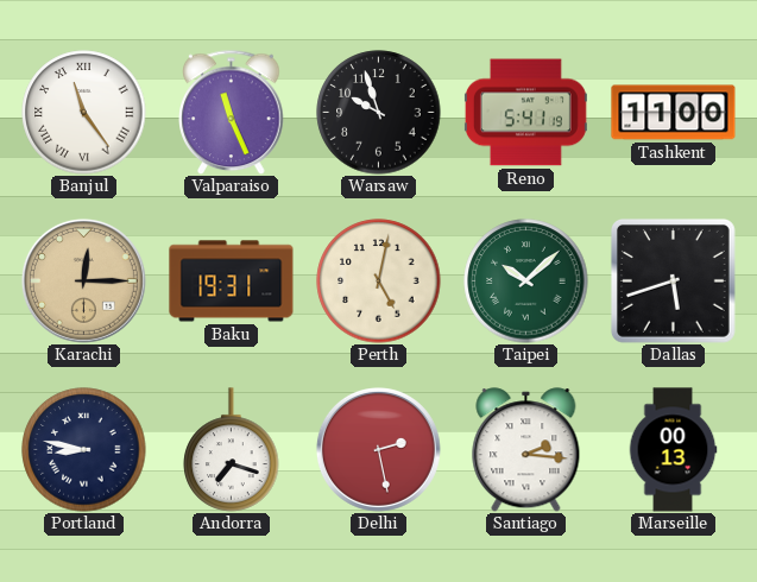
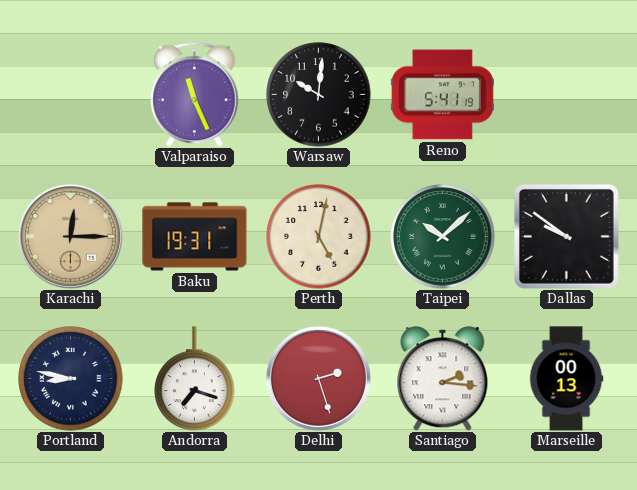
Banjul: 11:24 -> none (84, 113)
Warsaw: 9:57 -> 10:01 (319, 95)
Tashkent: 11:00 -> none (674, 113)
Dallas: 5:42 -> 9:51 (566, 236)
Delhi: 2:28 -> 2:27 (318, 378)
